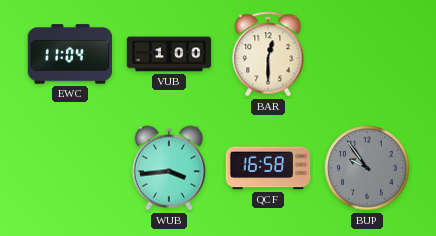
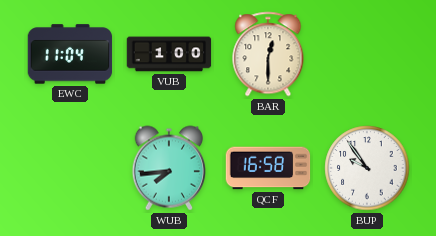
WUB: 3:44 -> 7:44 (169, 168)
BUP dial: grey -> white (367, 168)
